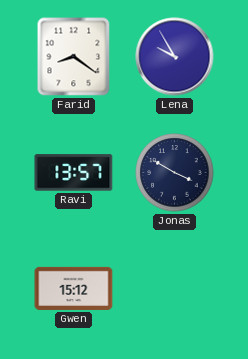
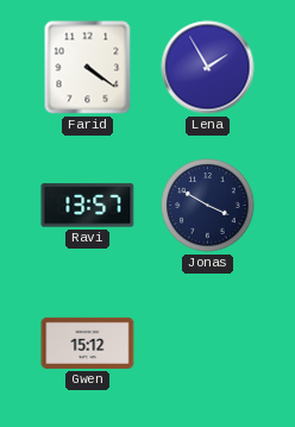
Farid: 8:21 -> 4:21 (88, 68)
Lena: 9:55 -> 1:55 (208, 68)
